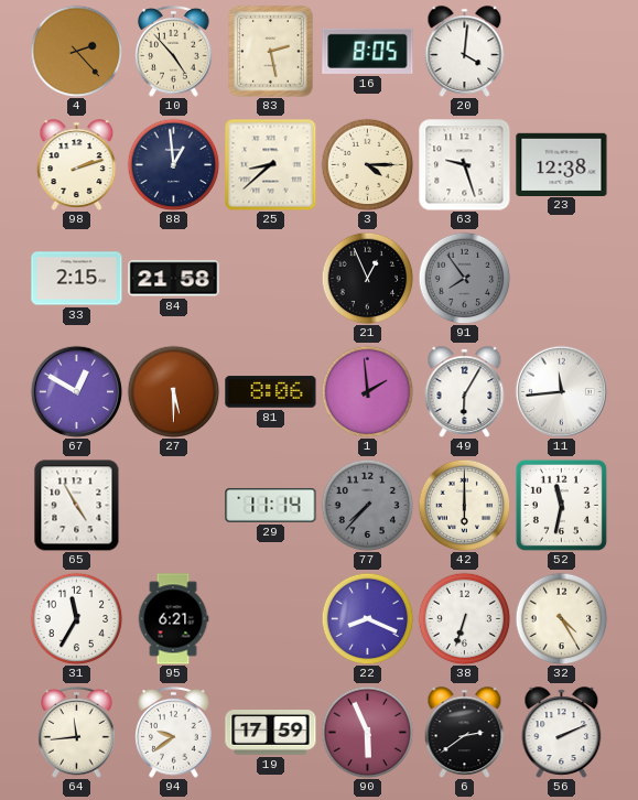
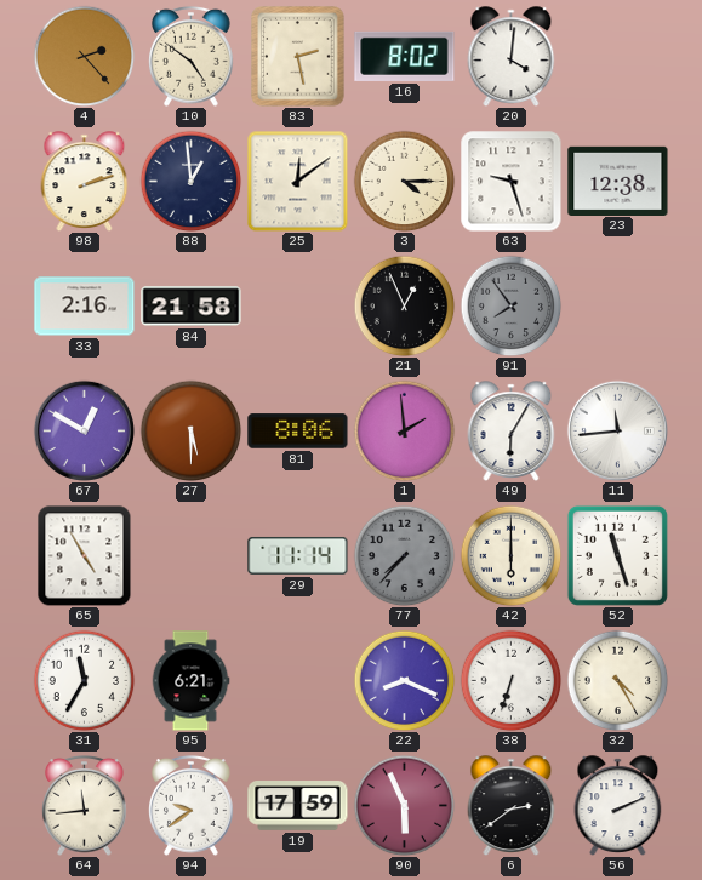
10: 4:53 -> 4:51 (192, 57)
16: 8:05 -> 8:02 (405, 56)
25: 8:38 -> 12:09 (297, 181)
33: 2:15 -> 2:16 (85, 307)
52: 11:32 -> 11:27 (617, 555)
